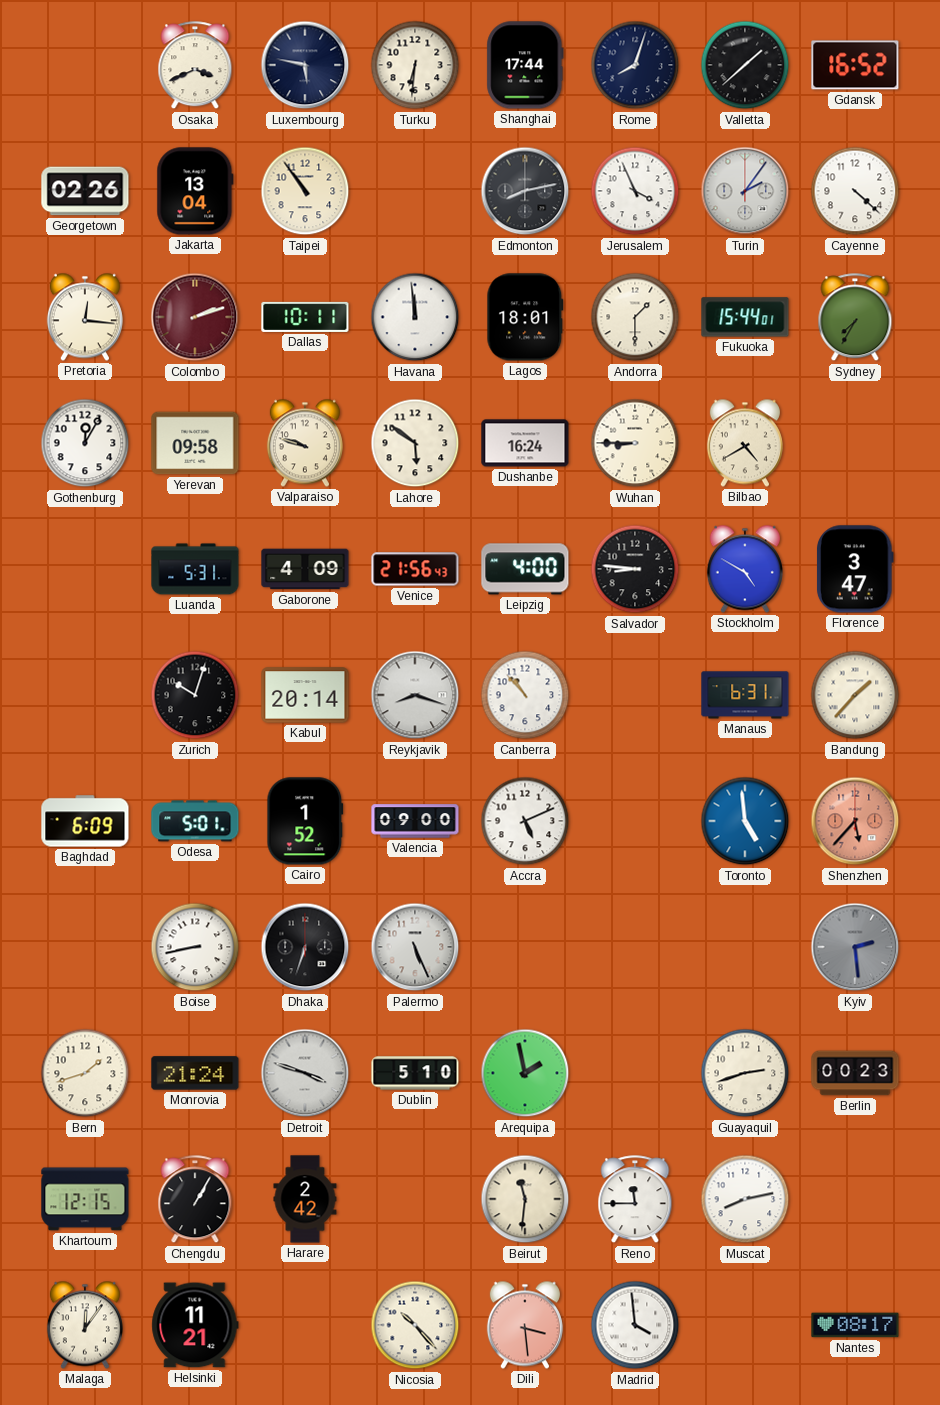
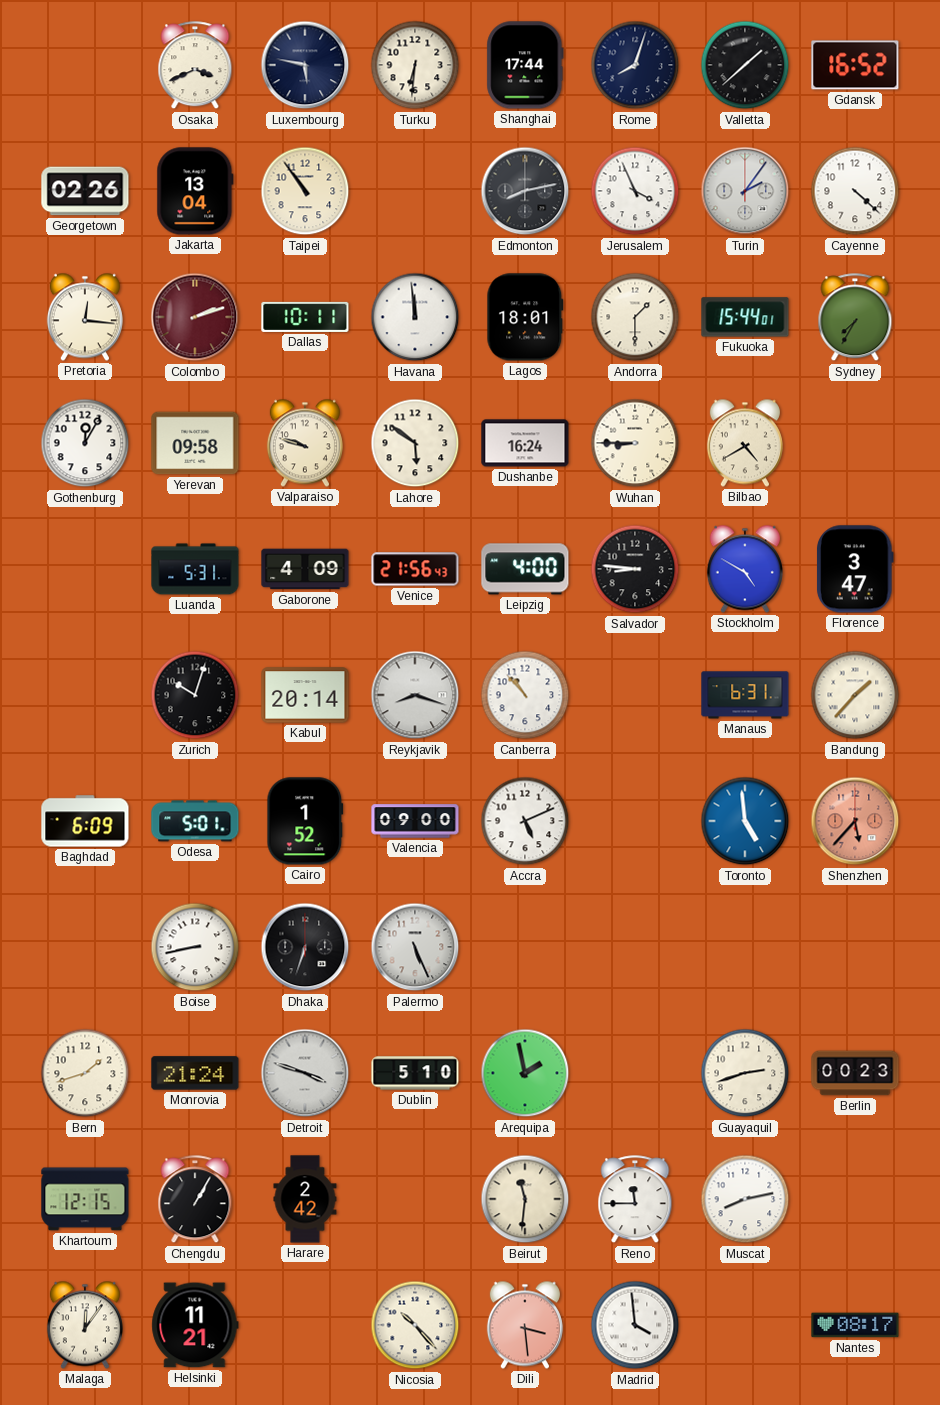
Kyiv: 2:29 -> none (855, 947)
